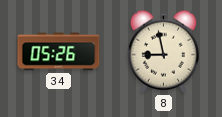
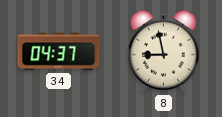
34: 05:26 -> 04:37 (59, 52)
